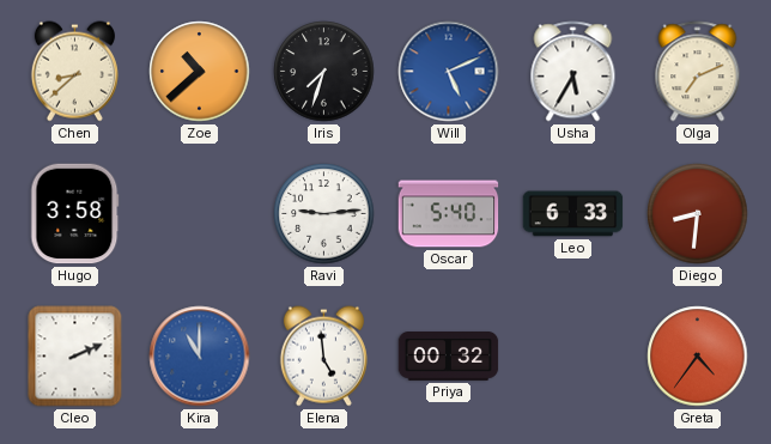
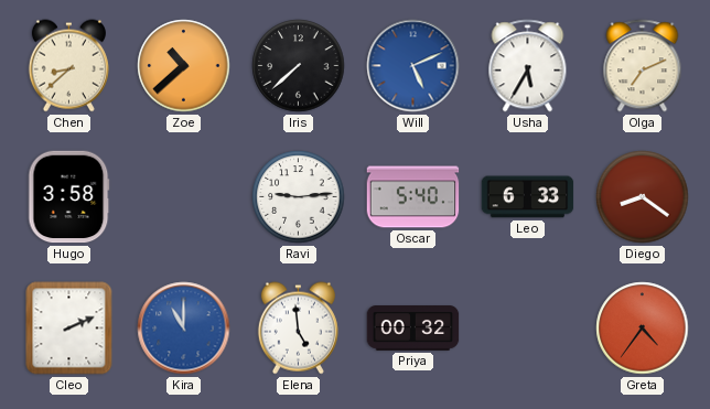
Iris: 7:33 -> 7:38 (299, 66)
Diego: 8:31 -> 8:21 (643, 197)
